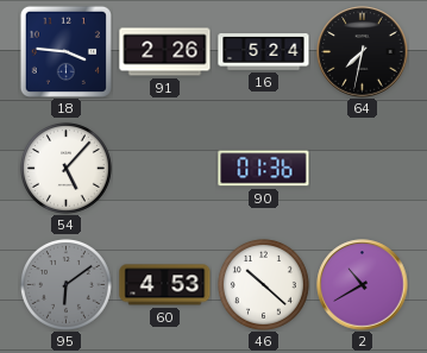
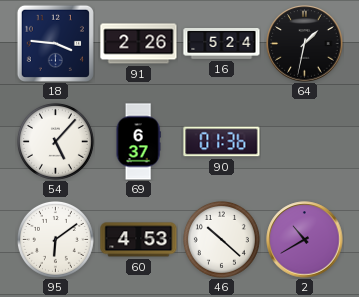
64: 7:32 -> 1:32 (305, 44)
69: none -> 6:37 (138, 142)
95 dial: grey -> white (55, 239)
